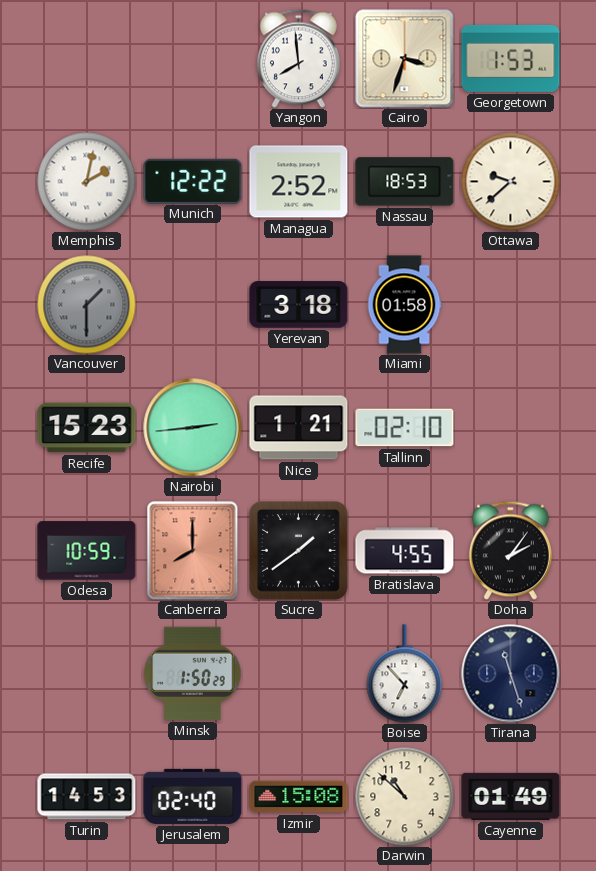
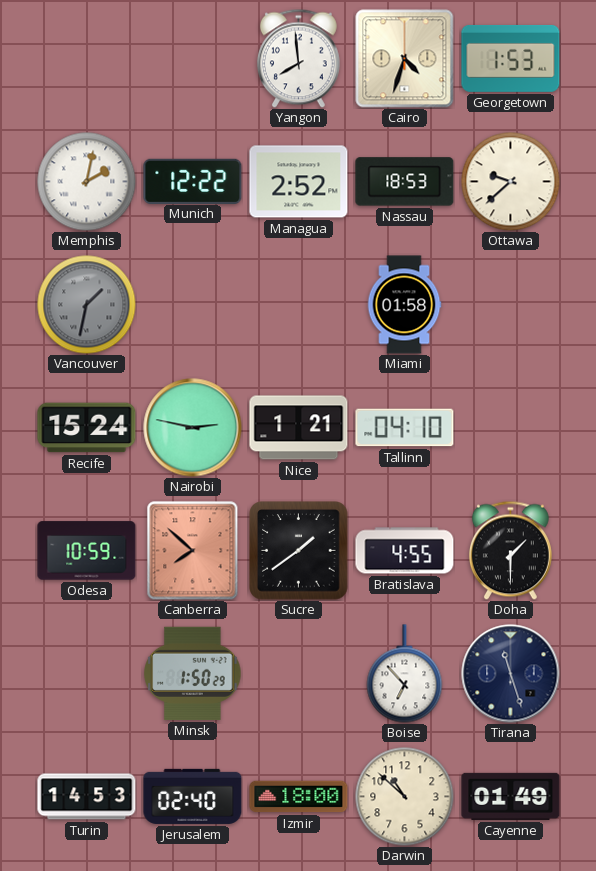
Cairo: 3:33 -> 4:33 (405, 59)
Vancouver: 1:30 -> 1:32 (87, 305)
Yerevan: 3:18 -> none (299, 305)
Recife: 15:23 -> 15:24 (87, 428)
Nairobi: 2:44 -> 2:47 (193, 428)
Tallinn: 02:10 -> 04:10 (405, 428)
Canberra: 8:00 -> 7:52 (193, 551)
Doha: 2:06 -> 1:30 (510, 550)
Izmir: 15:08 -> 18:00 (299, 797)
